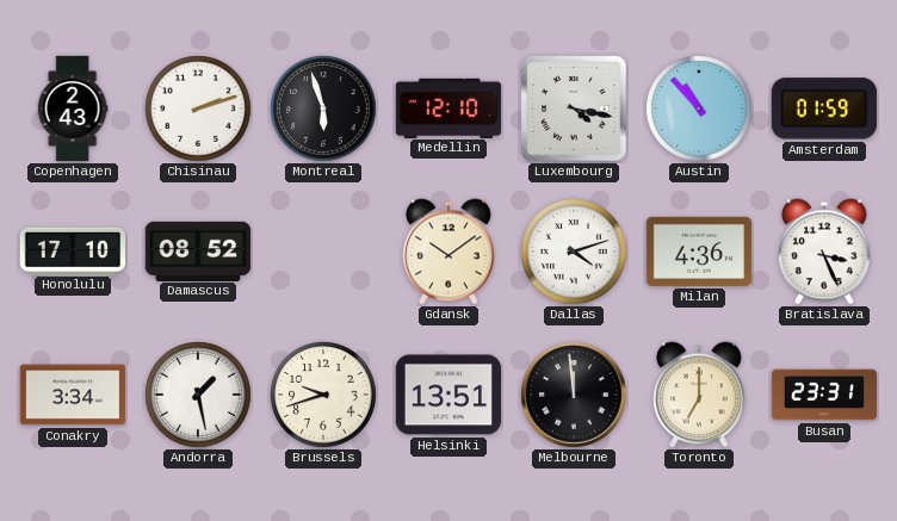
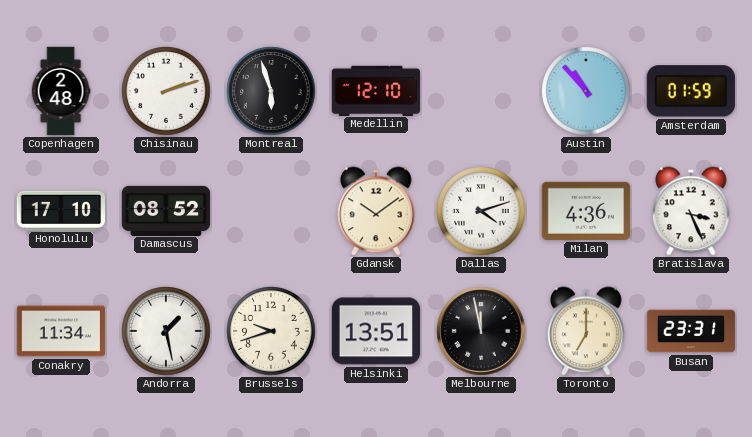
Copenhagen: 2:43 -> 2:48 (61, 91)
Luxembourg: 4:17 -> none (574, 108)
Conakry: 3:34 -> 11:34 (61, 331)
Melbourne: 11:59 -> 11:58 (481, 331)
